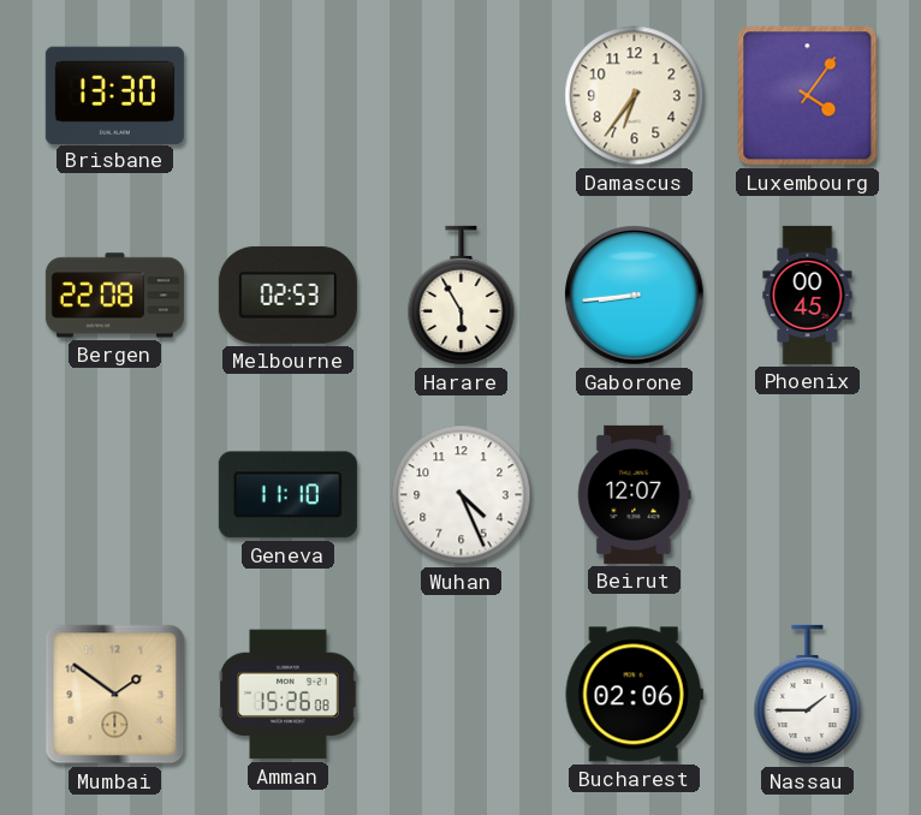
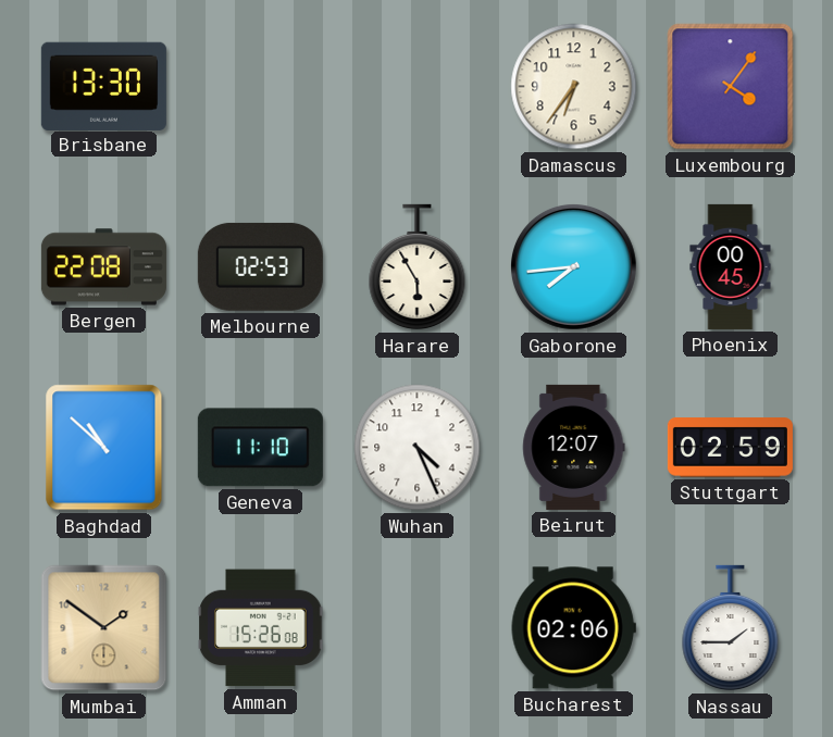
Gaborone: 8:44 -> 7:44 (573, 266)
Baghdad: none -> 10:52 (104, 448)
Stuttgart: none -> 02:59 (730, 448)
